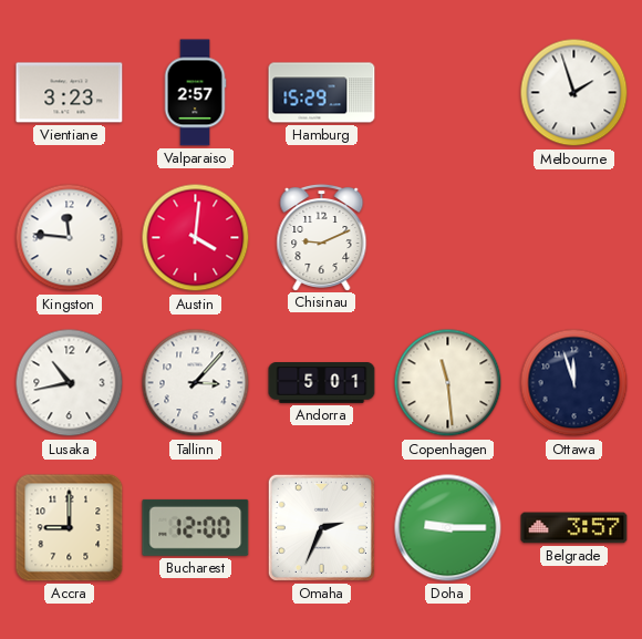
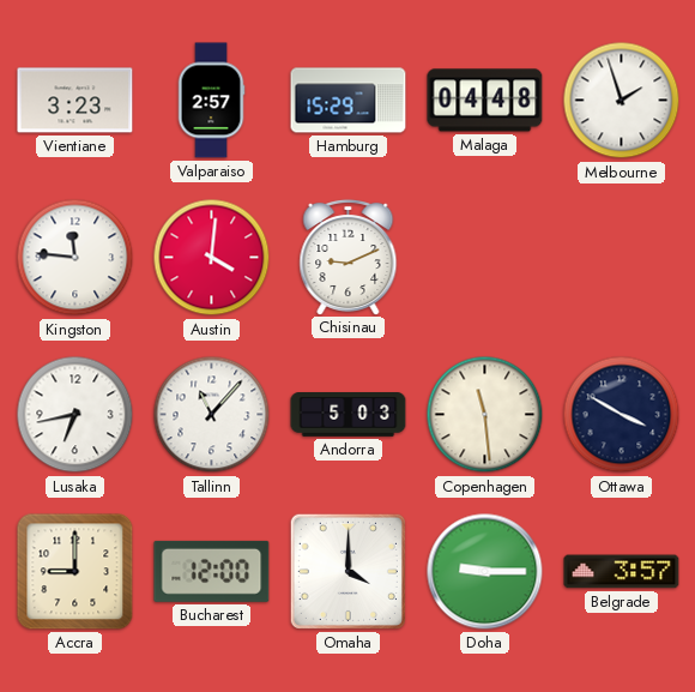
Malaga: none -> 04:48 (485, 101)
Lusaka: 10:43 -> 6:43 (75, 415)
Tallinn: 3:07 -> 11:07 (212, 415)
Andorra: 5:01 -> 5:03 (349, 415)
Ottawa: 11:57 -> 3:50 (622, 415)
Omaha: 2:34 -> 4:00 (347, 571)
